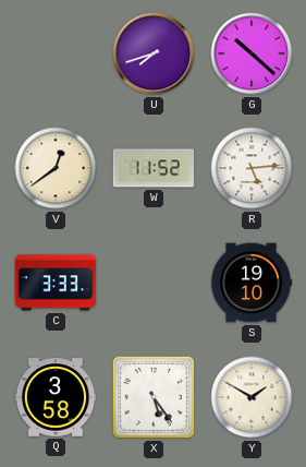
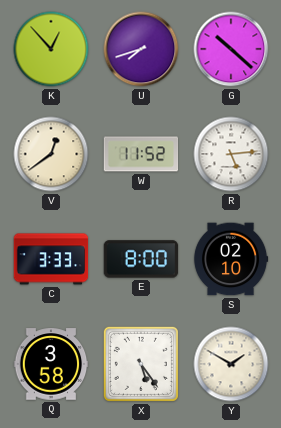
K: none -> 12:53 (51, 49)
E: none -> 8:00 (141, 259)
S: 19:10 -> 02:10 (231, 259)
